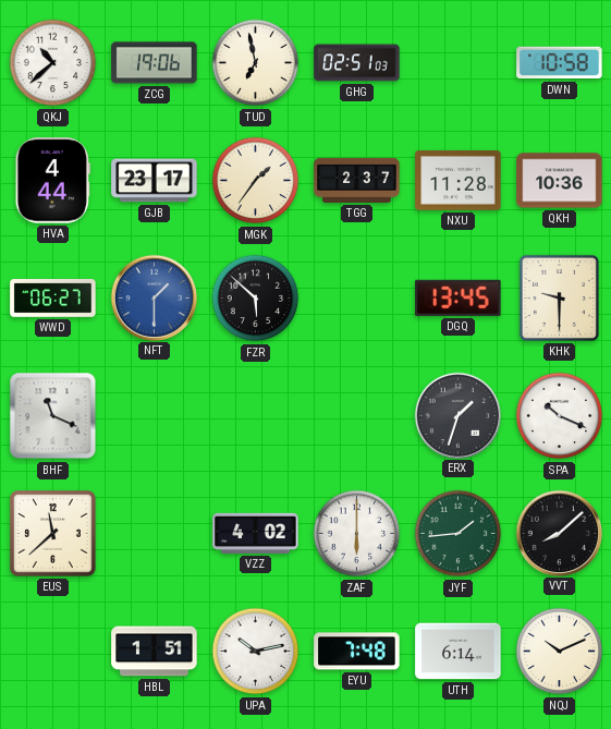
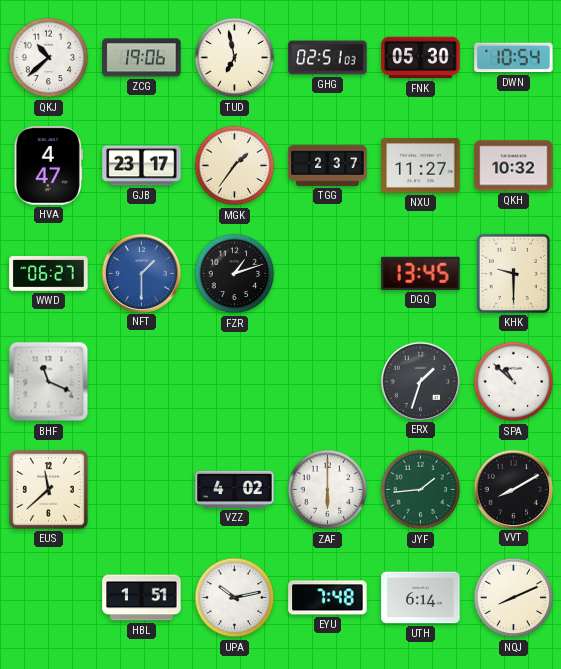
FNK: none -> 05:30 (421, 58)
DWN: 10:58 -> 10:54 (514, 58)
HVA: 4:44 -> 4:47 (48, 166)
NXU: 11:28 -> 11:27 (421, 166)
QKH: 10:36 -> 10:32 (514, 166)
FZR: 5:52 -> 1:12 (235, 274)
SPA: 10:19 -> 10:52 (514, 382)
VVT: 8:08 -> 8:10 (513, 489)
NQJ: 10:11 -> 8:11 (514, 598)
